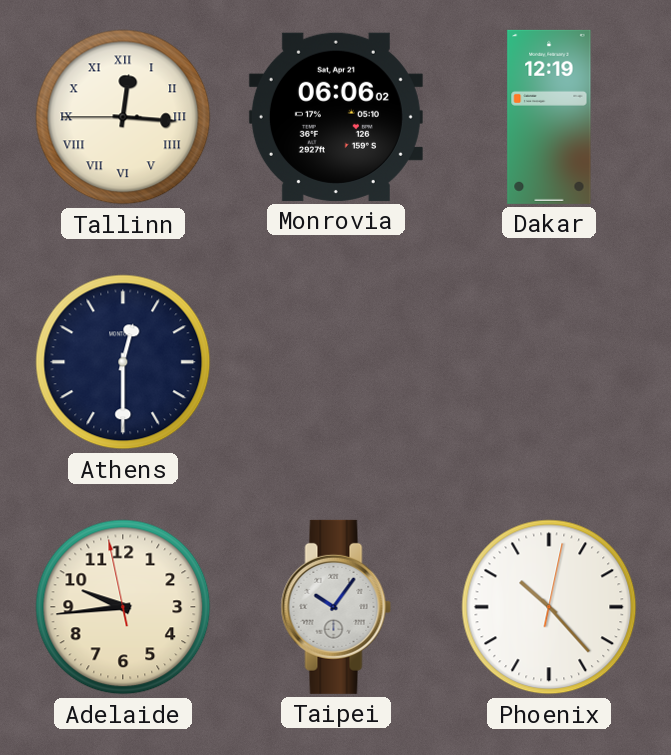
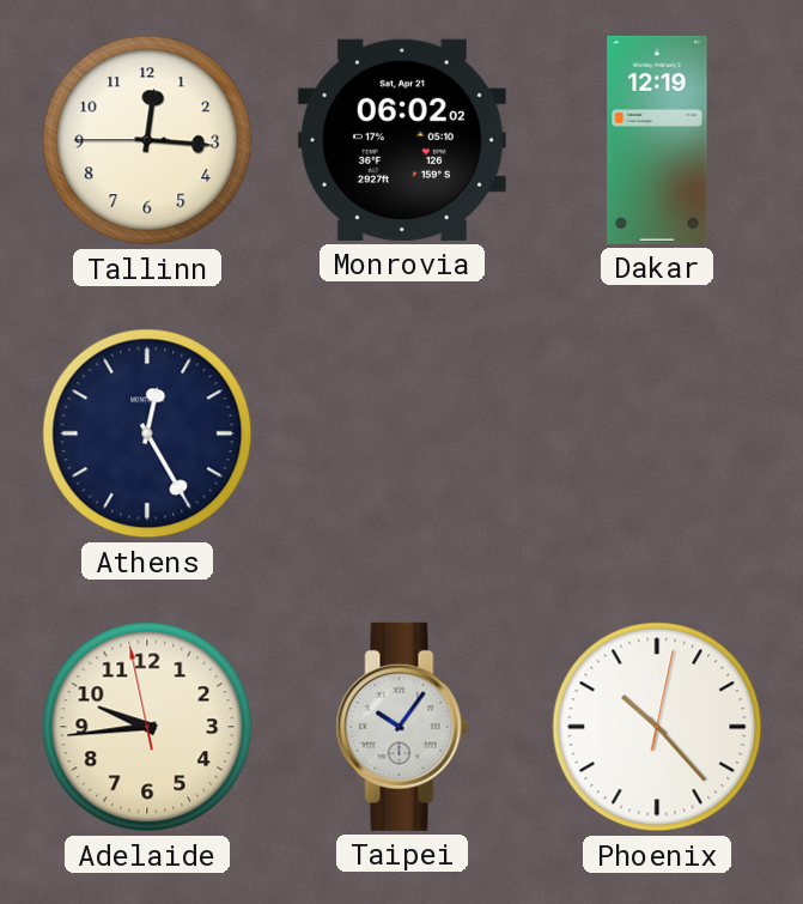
Tallinn numerals: Roman -> Arabic (147, 140)
Monrovia: 06:06 -> 06:02 (402, 140)
Athens: 12:30 -> 12:25 (147, 433)
